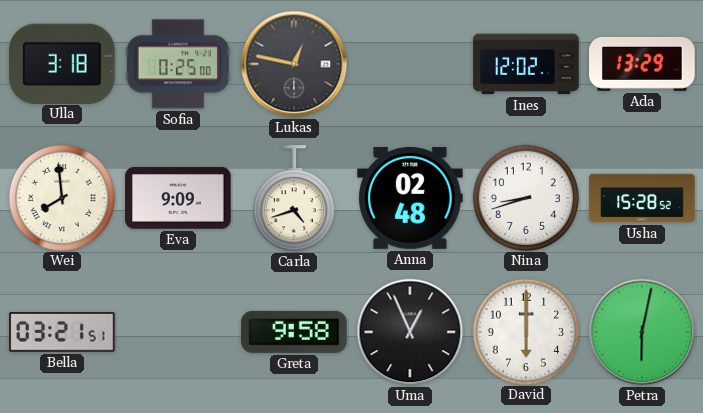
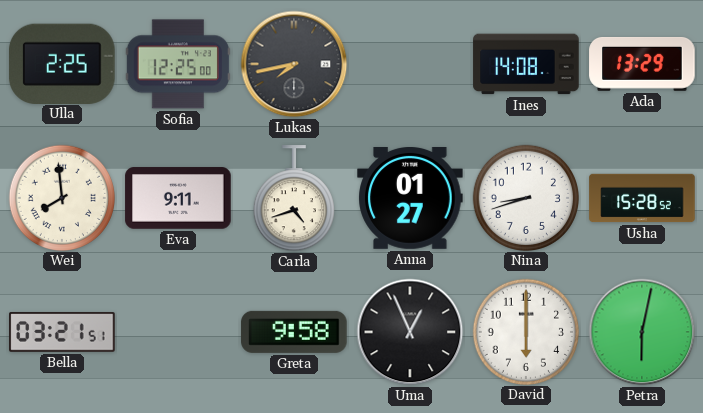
Ulla: 3:18 -> 2:25 (62, 63)
Sofia: 0:25 -> 12:25 (178, 64)
Lukas: 12:47 -> 7:43 (294, 64)
Ines: 12:02 -> 14:08 (526, 64)
Eva: 9:09 -> 9:11 (178, 198)
Anna: 02:48 -> 01:27 (410, 199)
